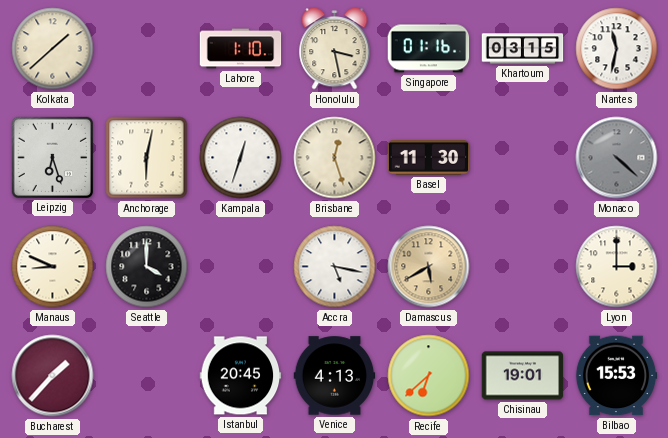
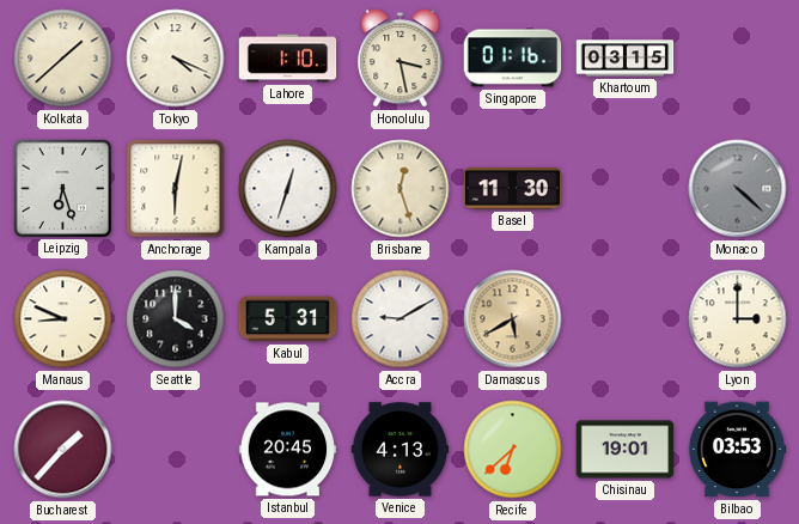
Tokyo: none -> 4:19 (176, 59)
Nantes: 11:32 -> none (617, 49)
Kabul: none -> 5:31 (288, 319)
Accra: 5:17 -> 9:10 (401, 319)
Bilbao: 15:53 -> 03:53 (737, 450)
